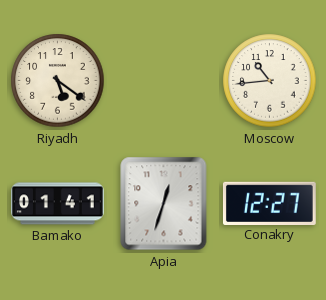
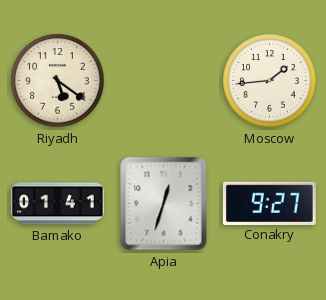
Moscow: 10:44 -> 1:44 (270, 81)
Conakry: 12:27 -> 9:27 (270, 203)
